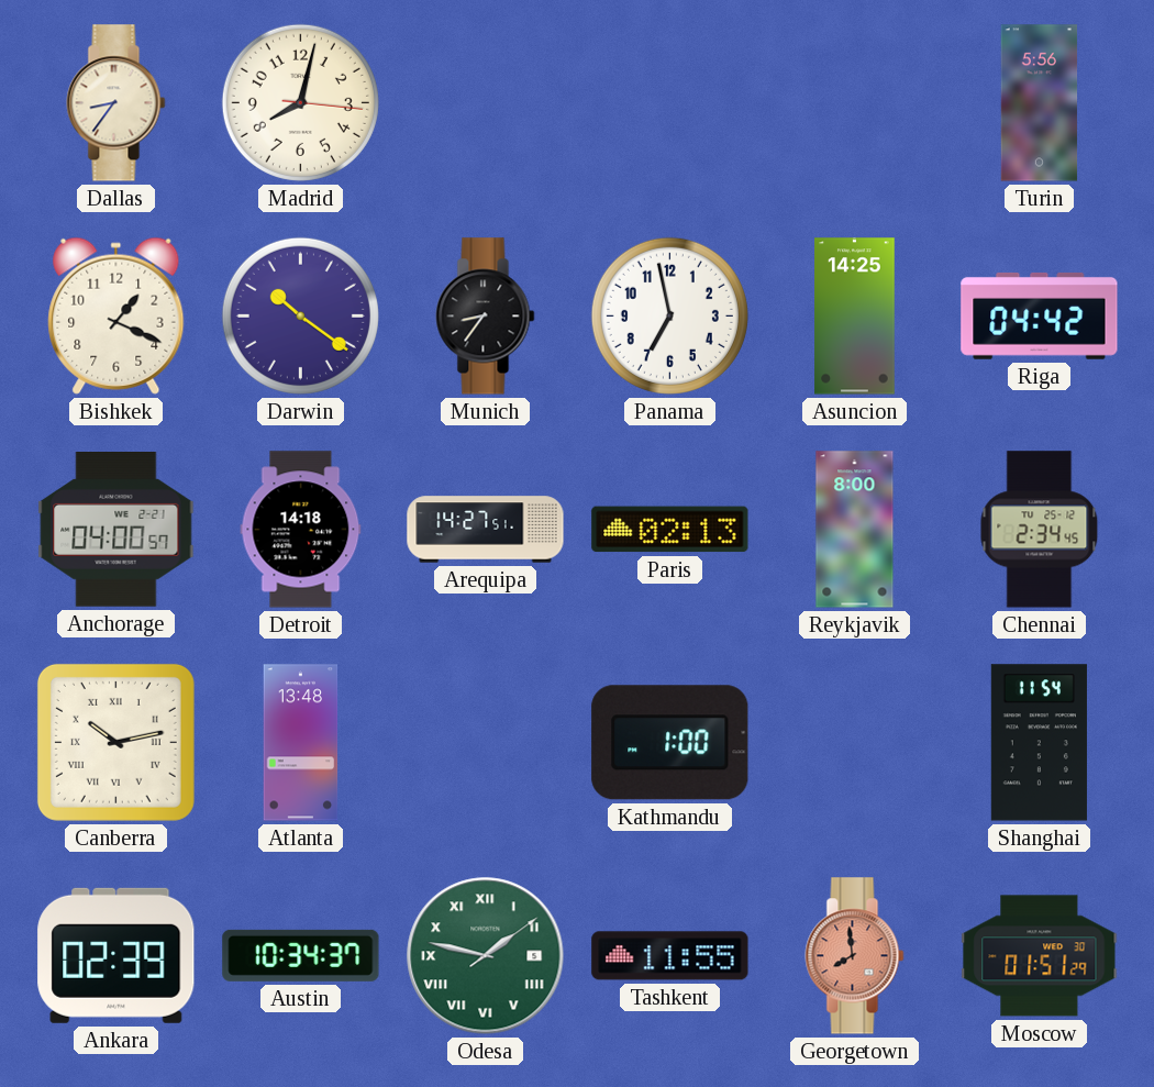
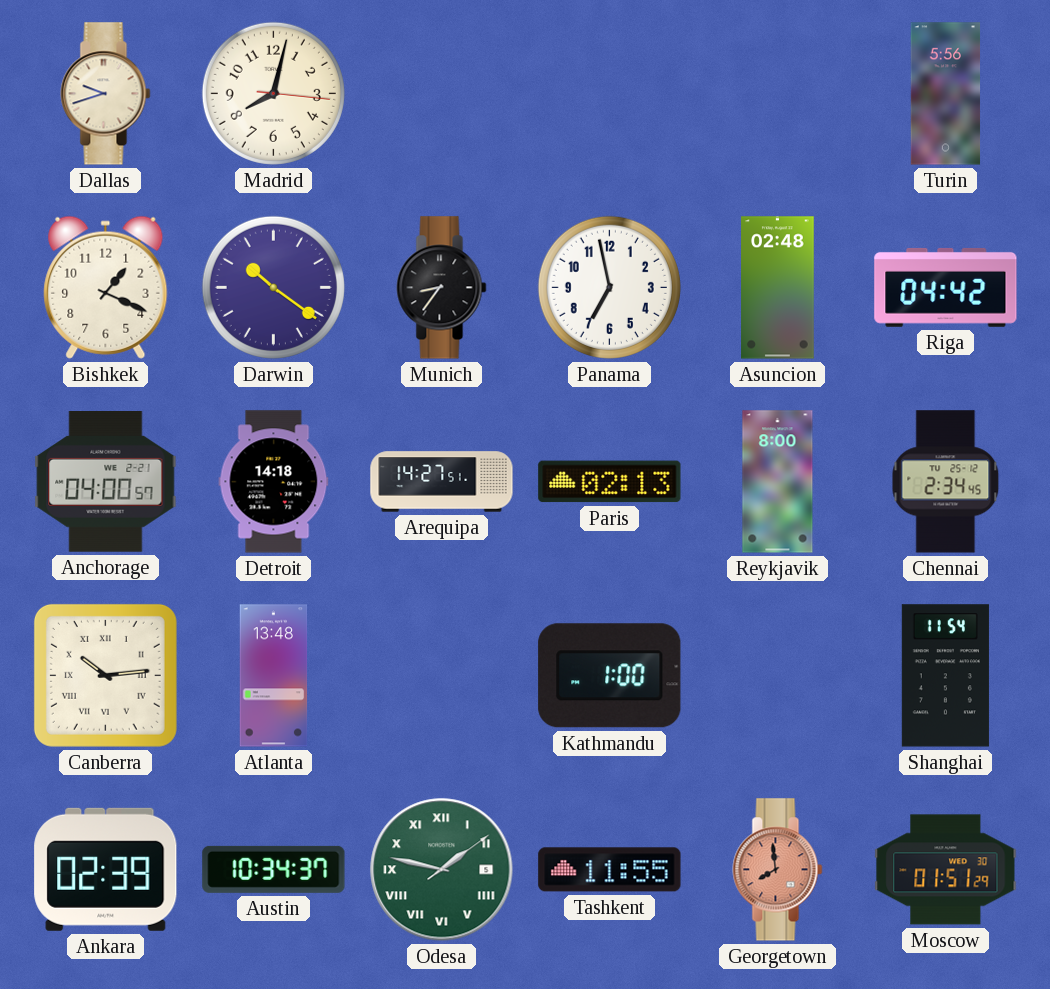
Dallas: 8:36 -> 9:42 (106, 94)
Asuncion: 14:25 -> 02:48 (778, 288)
Canberra: 10:13 -> 10:14 (105, 675)
